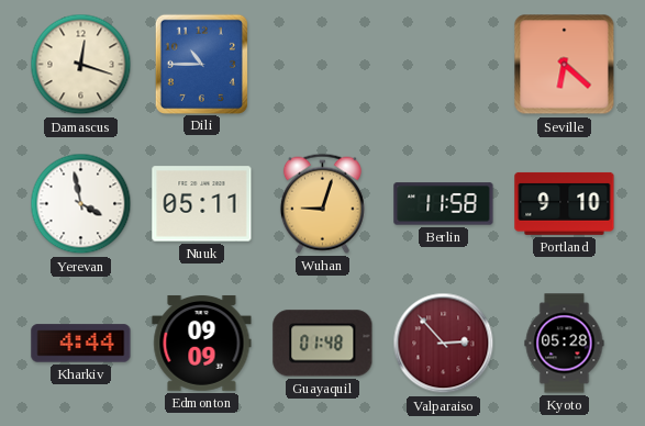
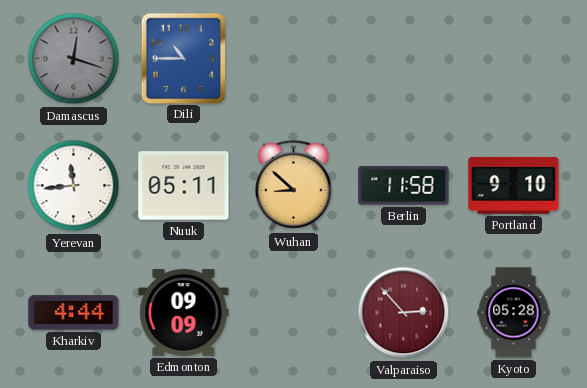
Damascus dial: cream -> grey (74, 59)
Seville: 6:22 -> none (565, 65)
Yerevan: 3:58 -> 11:44 (74, 186)
Wuhan: 9:03 -> 8:52 (293, 185)
Guayaquil: 01:48 -> none (323, 344)
